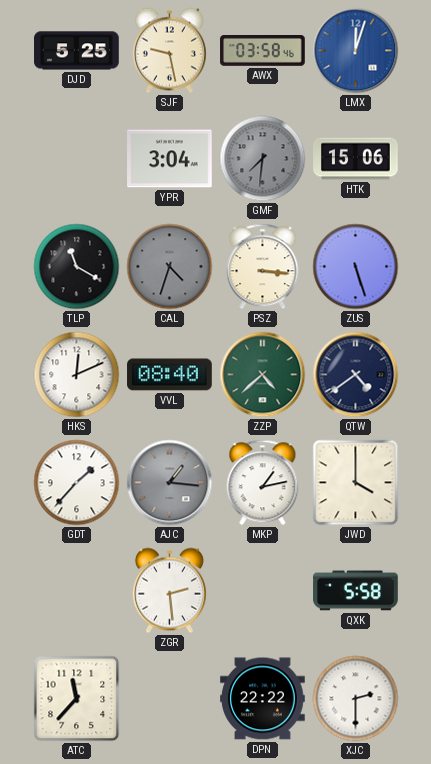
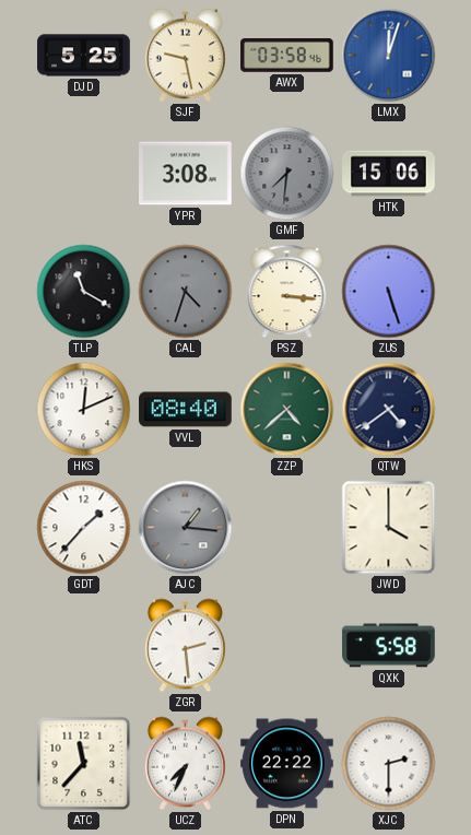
YPR: 3:04 -> 3:08 (186, 174)
MKP: 1:13 -> none (263, 483)
UCZ: none -> 7:34 (185, 764)
